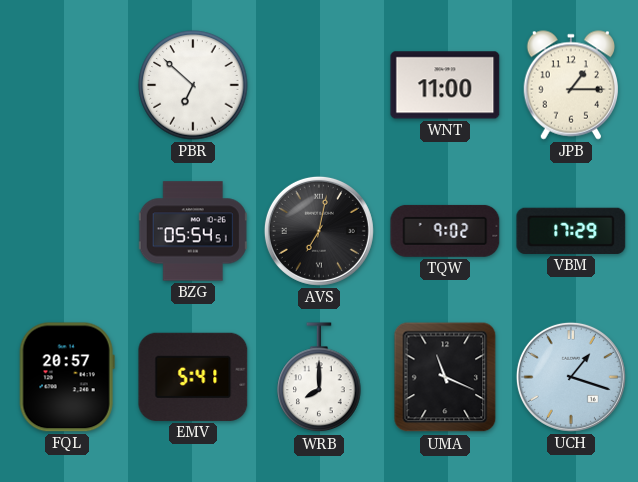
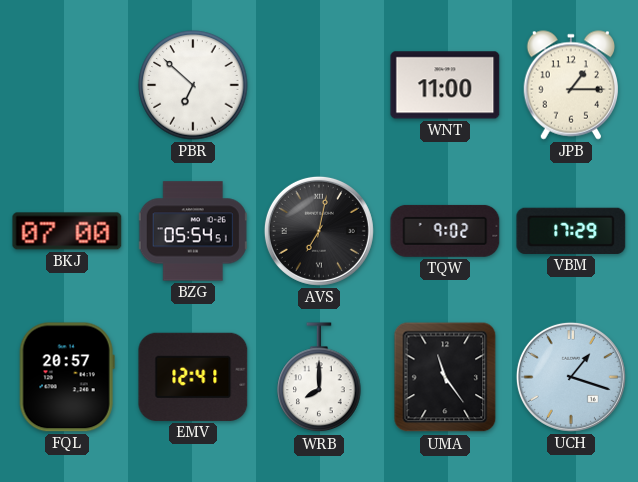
BKJ: none -> 07:00 (67, 231)
EMV: 5:41 -> 12:41 (193, 377)
UMA: 11:19 -> 11:24 (445, 377)
